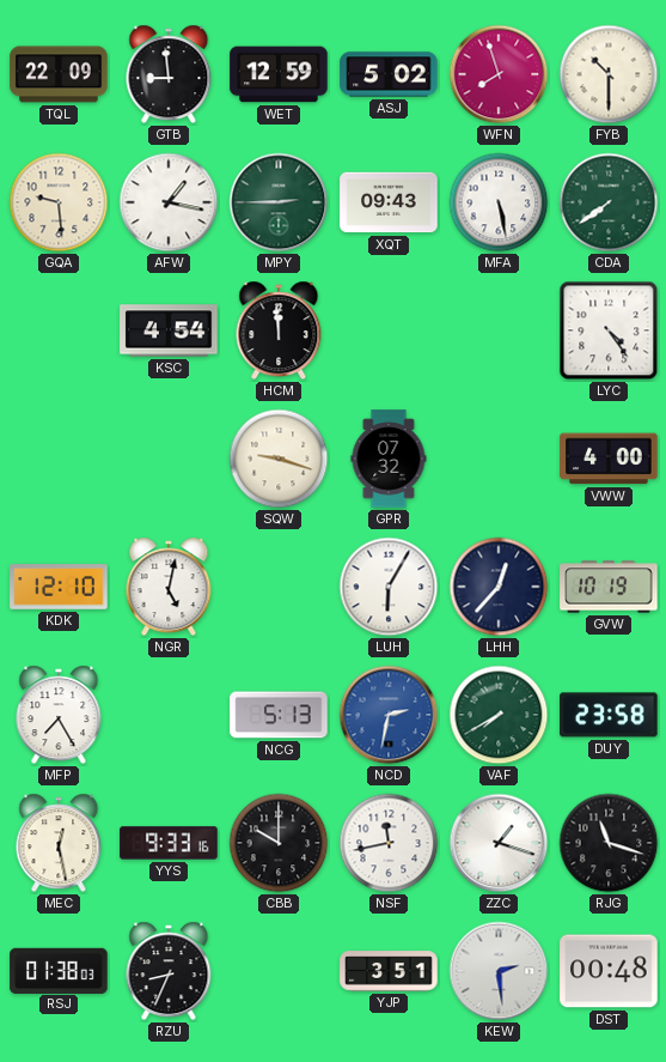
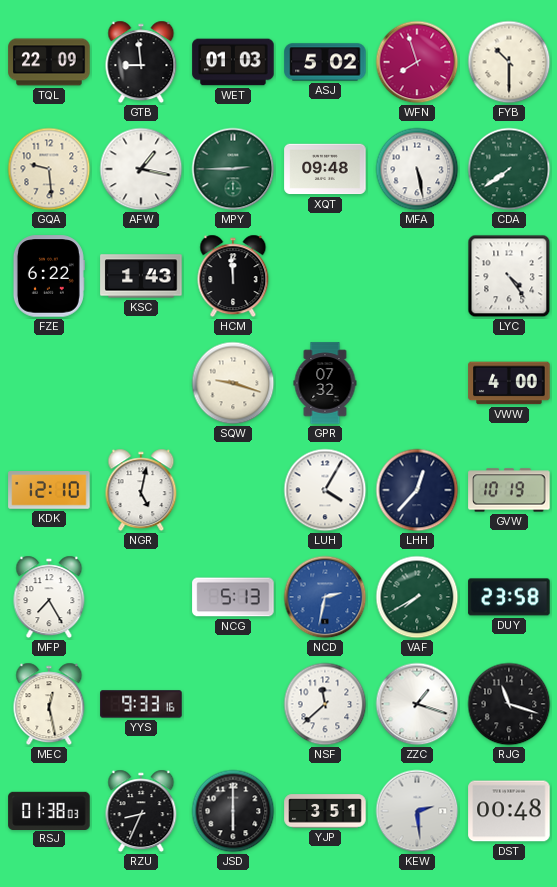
WET: 12:59 -> 01:03 (233, 62)
XQT: 09:43 -> 09:48 (325, 169)
FZE: none -> 6:22 (48, 276)
KSC: 4:54 -> 1:43 (141, 276)
LUH: 6:05 -> 4:05 (325, 490)
CBB: 10:00 -> none (279, 843)
NSF: 11:43 -> 11:38 (325, 704)
JSD: none -> 6:00 (233, 811)
